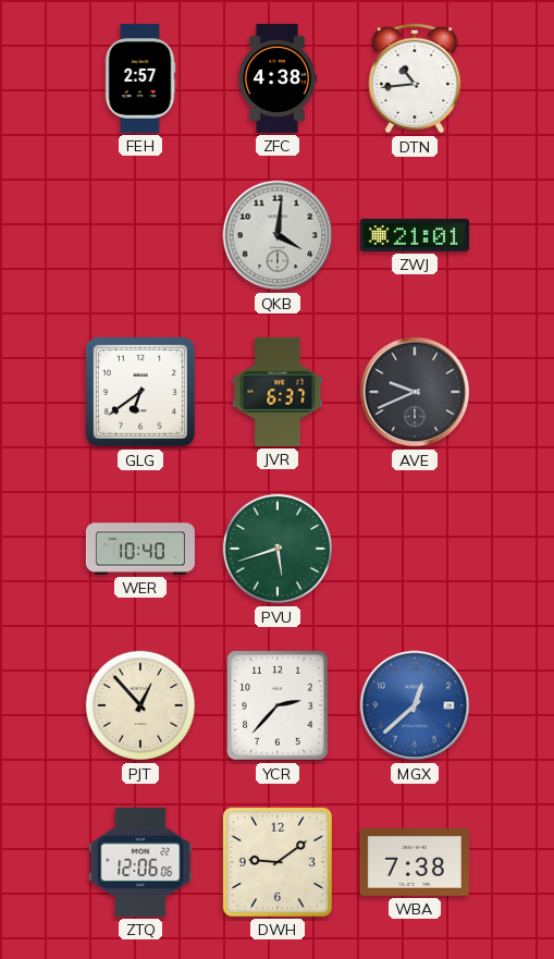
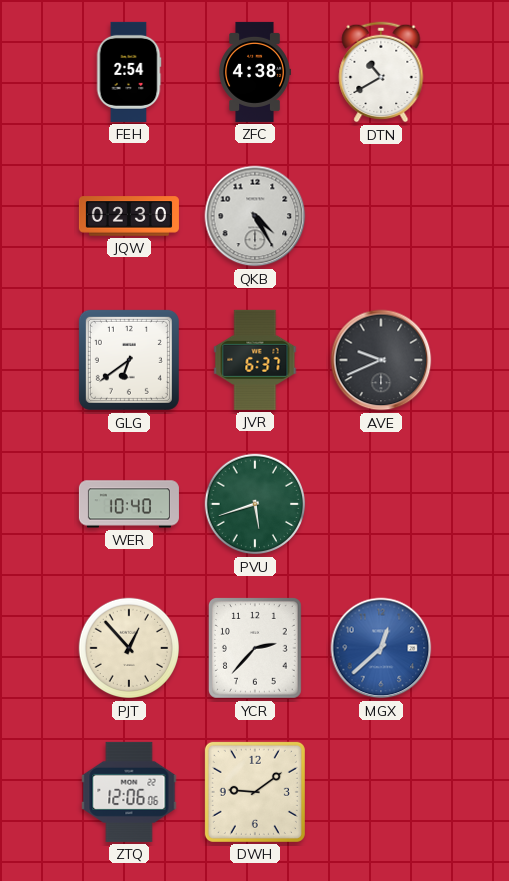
FEH: 2:57 -> 2:54 (129, 72)
DTN: 10:44 -> 10:40 (381, 72)
JQW: none -> 02:30 (129, 216)
QKB: 4:01 -> 4:25 (255, 216)
ZWJ: 21:01 -> none (415, 235)
WBA: 7:38 -> none (415, 862)
